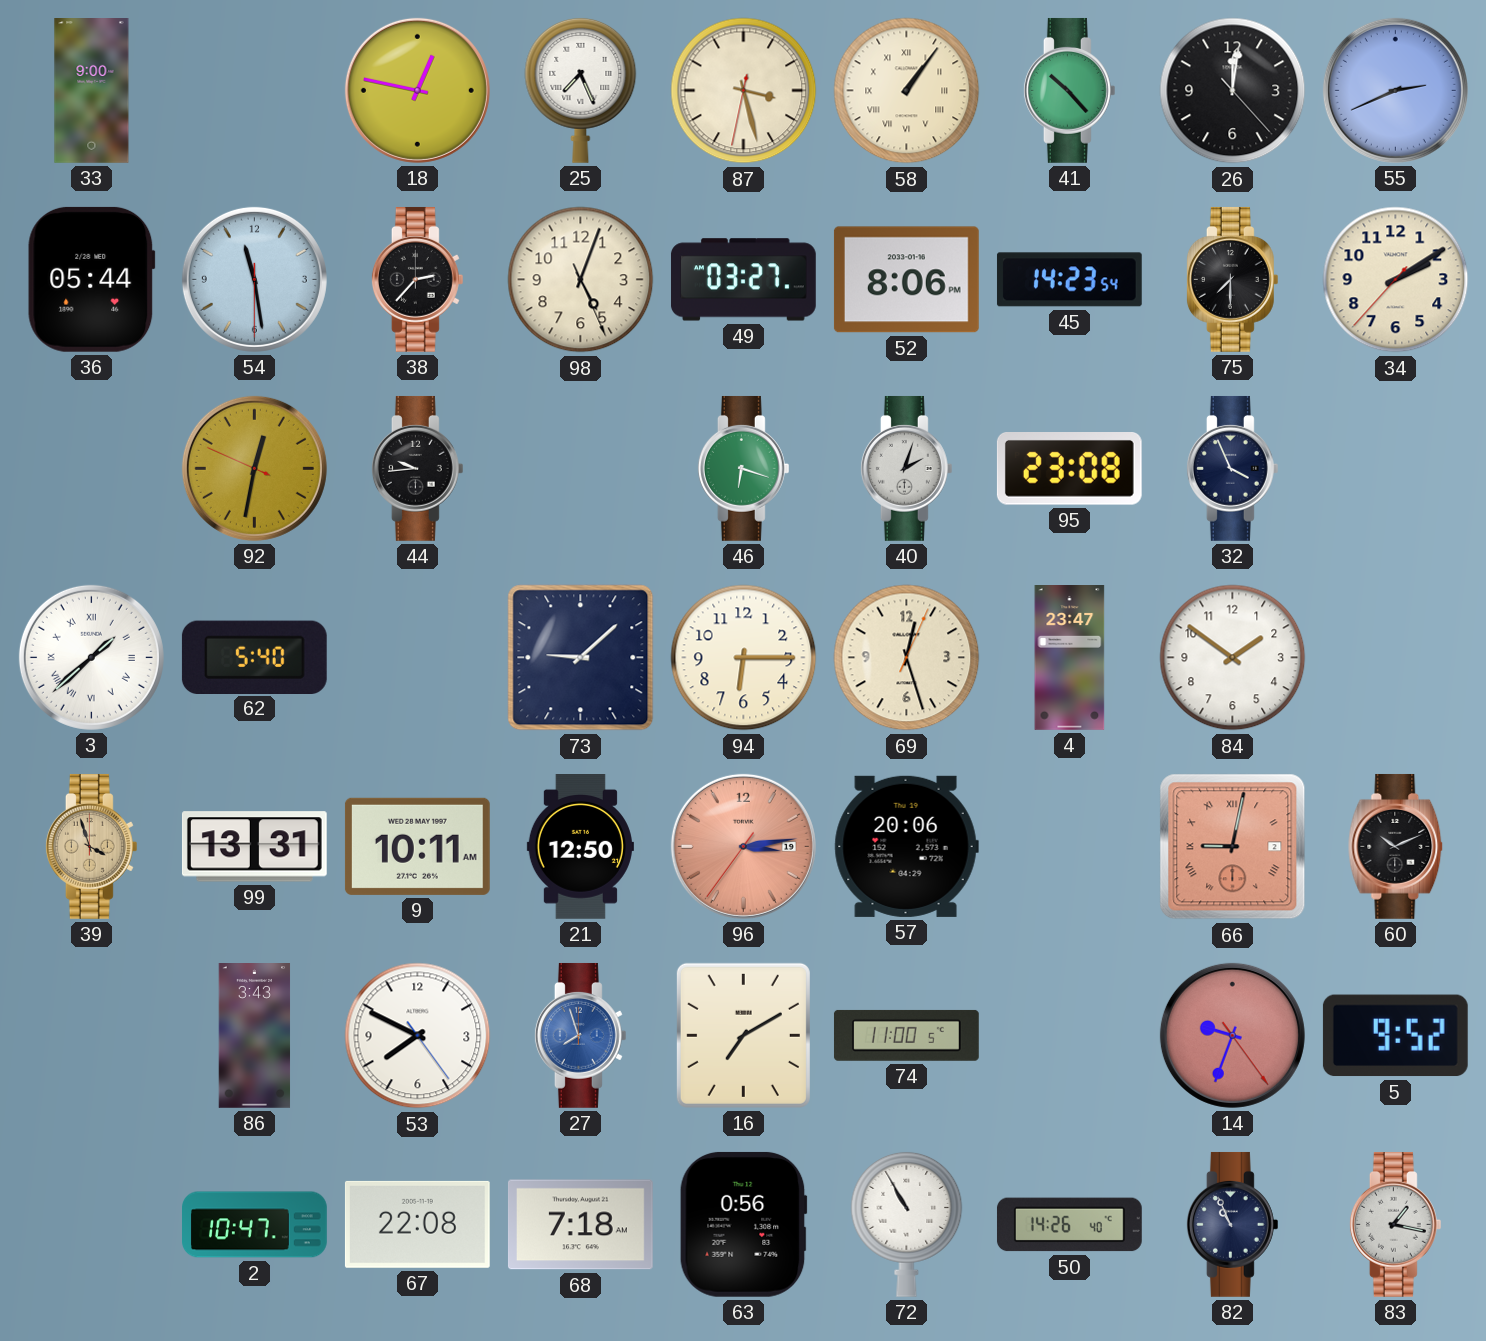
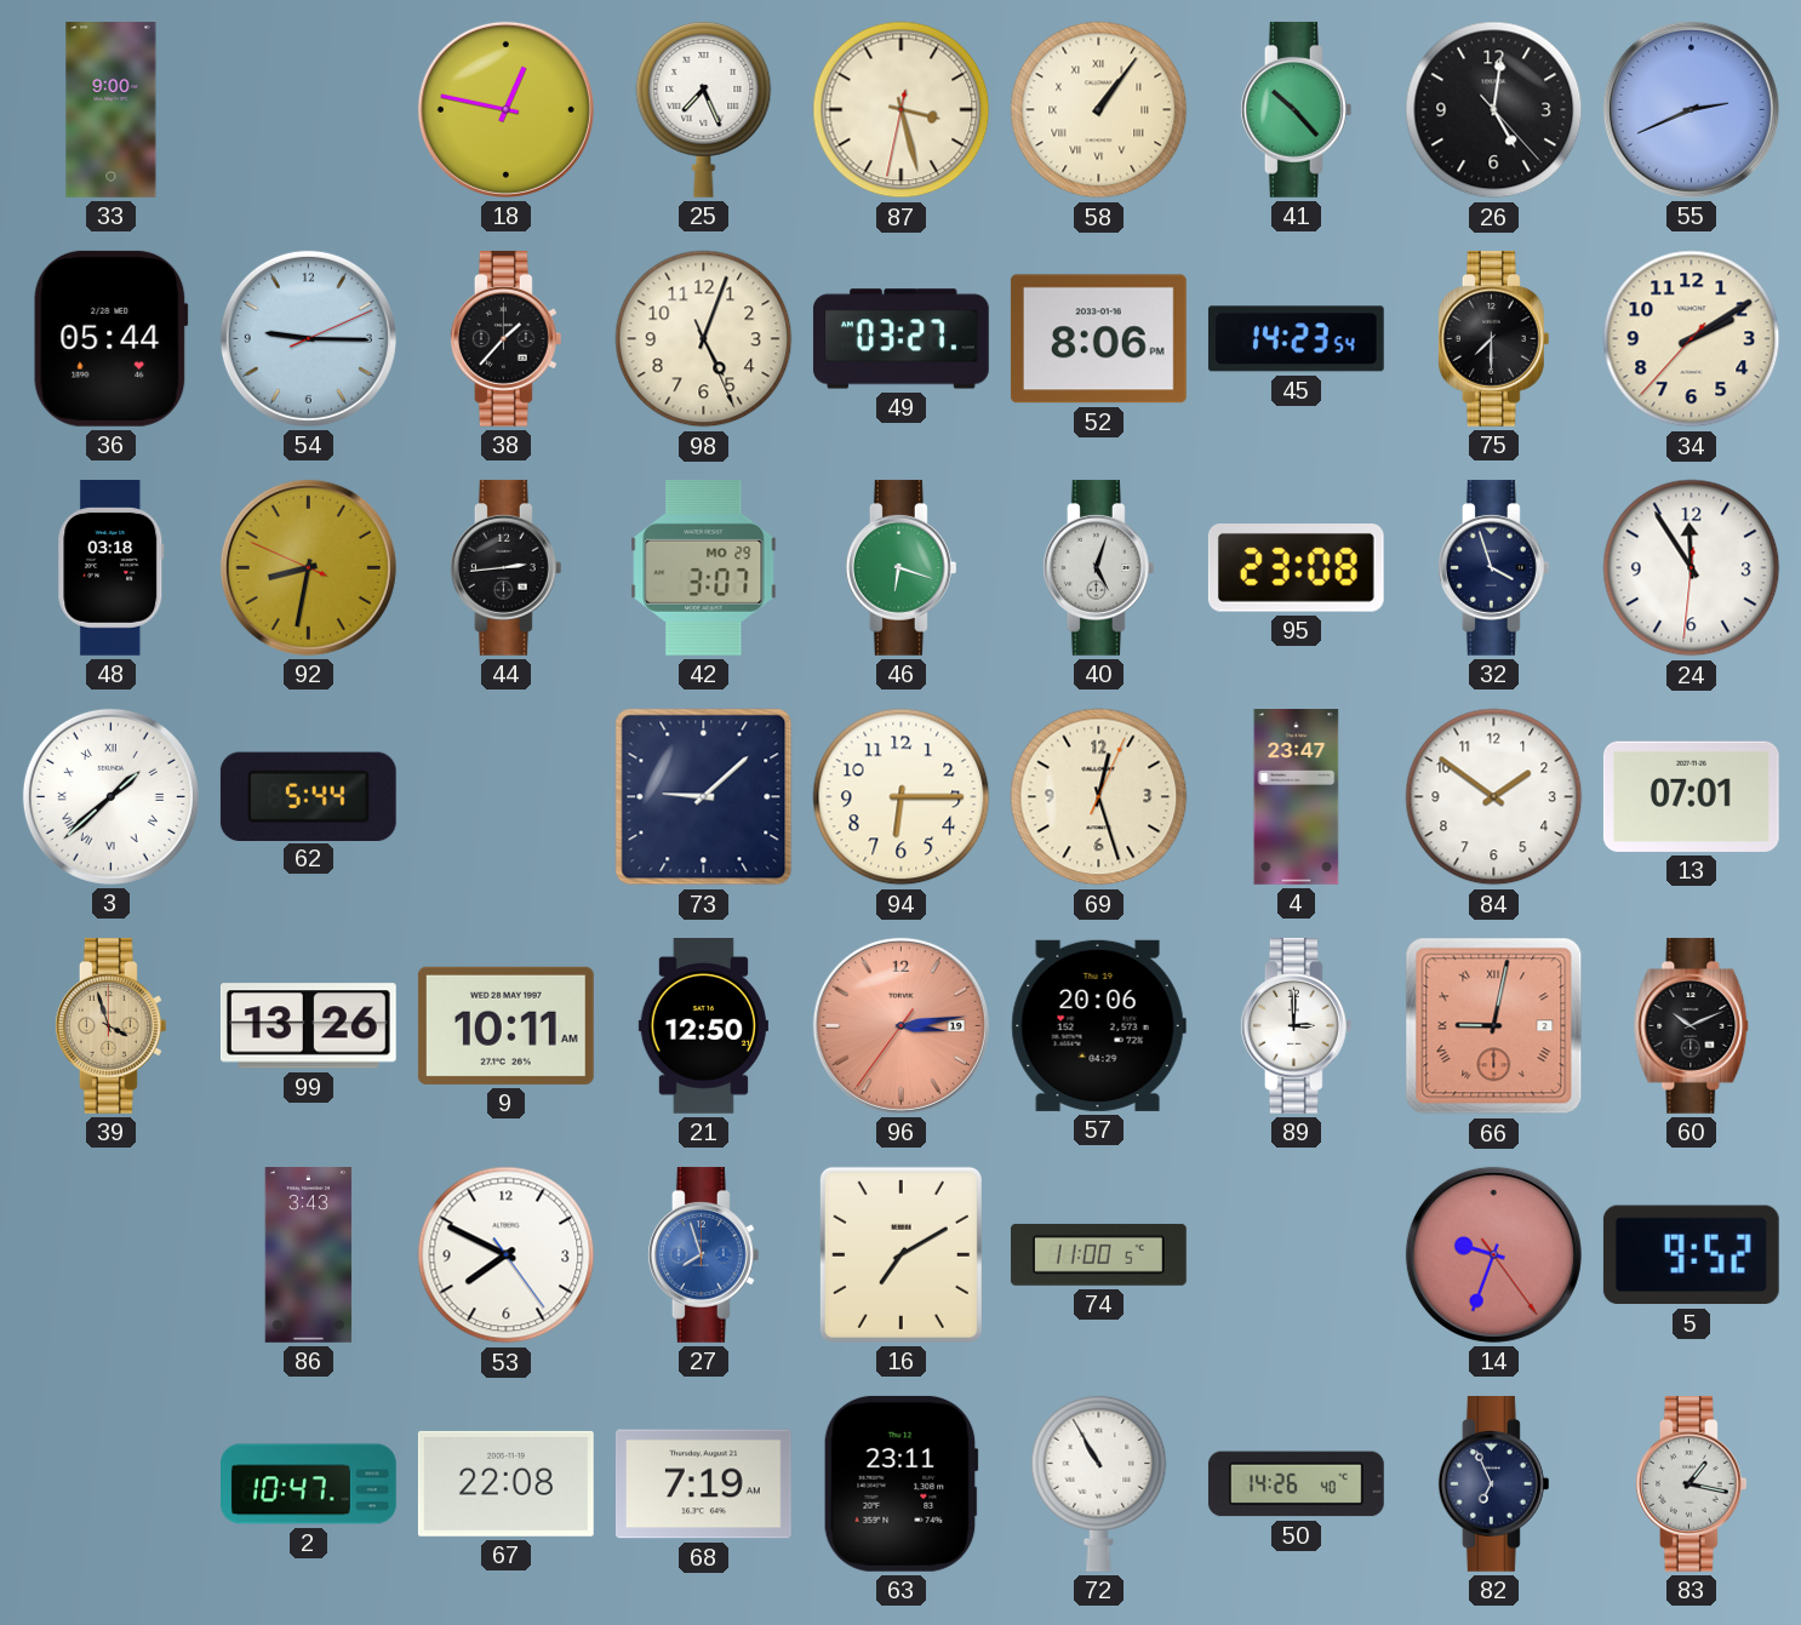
26: 12:01 -> 5:01 (1494, 110)
54: 11:28 -> 9:15 (308, 338)
38: 2:37 -> 1:37 (505, 338)
48: none -> 03:18 (112, 568)
92: 12:31 -> 8:31 (308, 567)
44: 9:44 -> 2:44 (505, 567)
42: none -> 3:07 (704, 567)
40: 2:03 -> 5:03 (1098, 567)
32: 3:56 -> 3:57 (1493, 567)
24: none -> 11:54 (1692, 568)
62: 5:40 -> 5:44 (308, 796)
13: none -> 07:01 (1691, 796)
99: 13:31 -> 13:26 (308, 1026)
89: none -> 3:00 (1296, 1025)
68: 7:18 -> 7:19 (703, 1484)
63: 0:56 -> 23:11 (900, 1483)
82: 10:56 -> 6:56 (1493, 1483)
